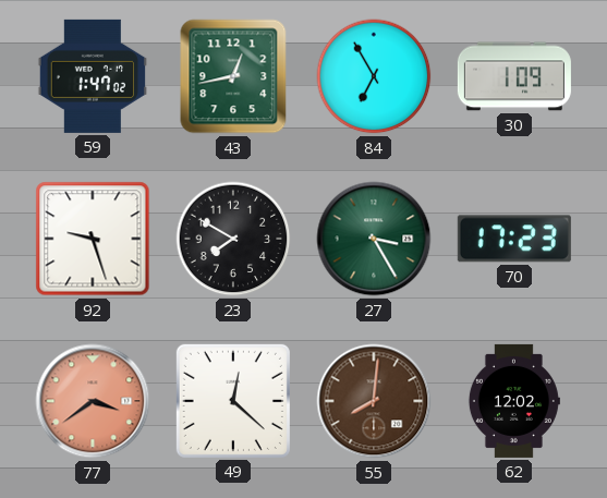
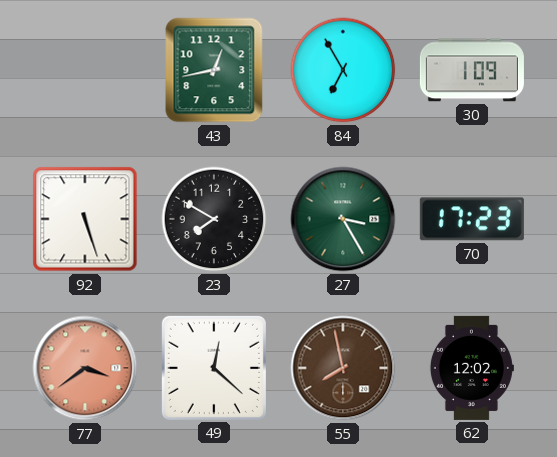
59: 1:47 -> none (92, 76)
92: 9:27 -> 5:27 (85, 219)
55: 8:01 -> 7:58 (343, 368)
